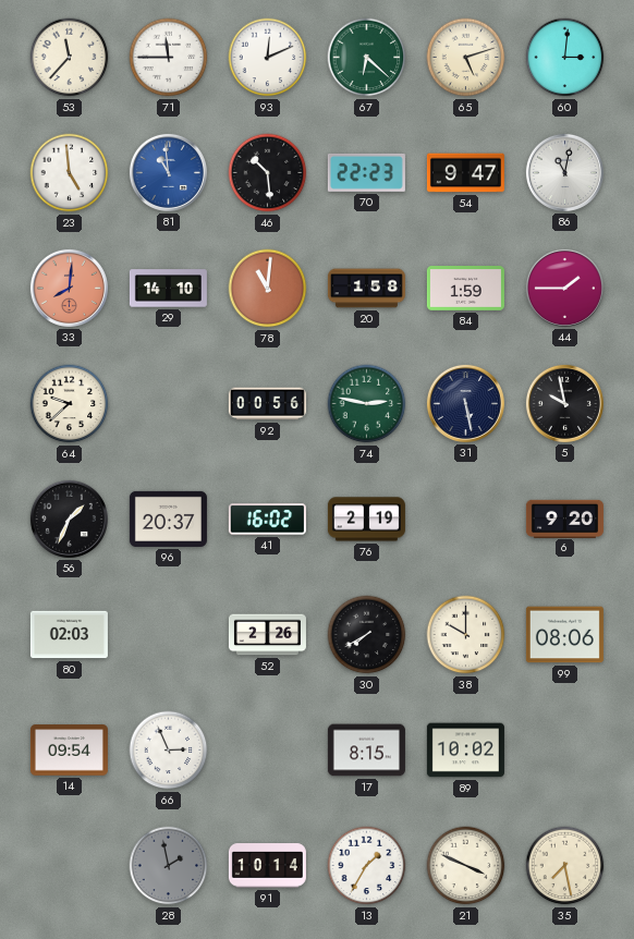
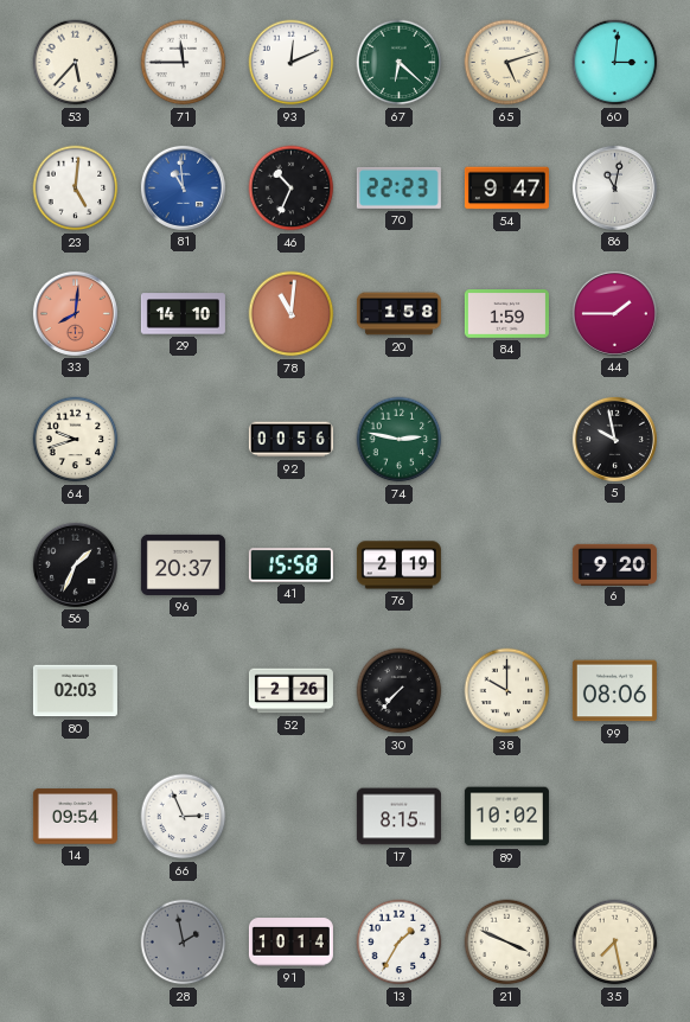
53: 11:37 -> 5:37 (76, 63)
23: 4:59 -> 5:01 (76, 189)
46: 10:29 -> 10:34 (292, 189)
64: 9:38 -> 9:42 (76, 440)
31: 5:28 -> none (465, 403)
41: 16:02 -> 15:58 (290, 566)
30: 7:40 -> 7:37 (400, 691)
